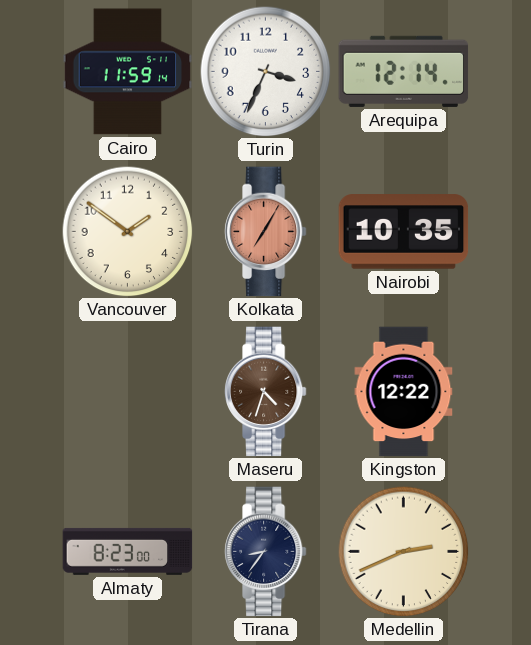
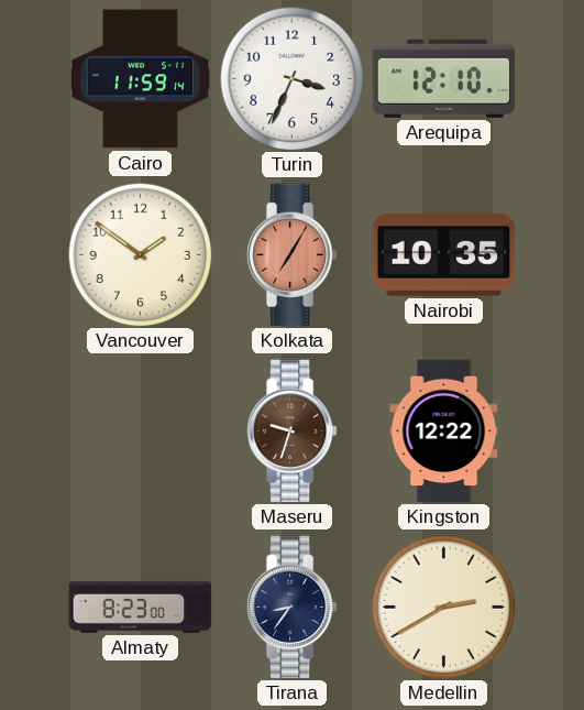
Arequipa: 12:14 -> 12:10 (444, 78)
Maseru: 4:33 -> 9:33 (291, 432)
Medellin: 2:41 -> 2:40 (444, 608)
